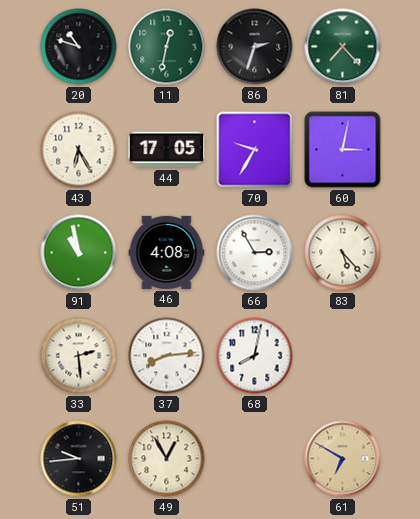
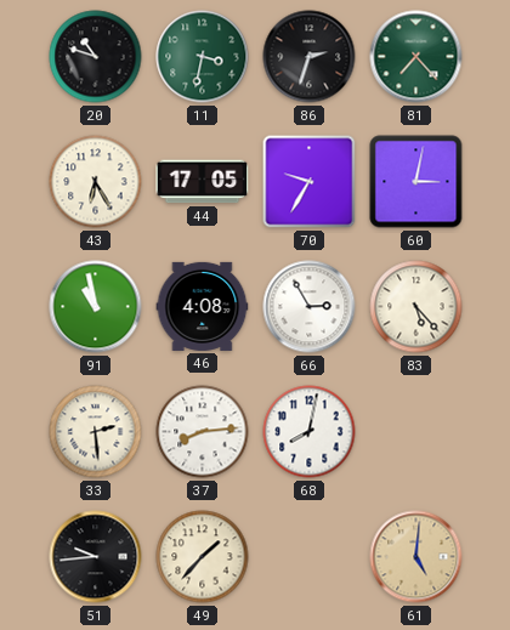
11: 12:32 -> 3:32 (203, 57)
49: 12:55 -> 1:37 (203, 557)
61: 6:50 -> 5:01 (416, 557)
